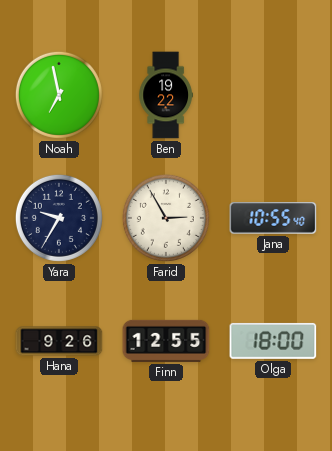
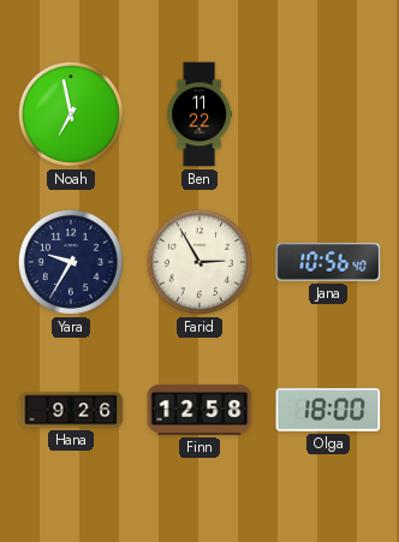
Ben: 19:22 -> 11:22 (198, 114)
Jana: 10:55 -> 10:56 (328, 262)
Finn: 12:55 -> 12:58 (199, 410)
